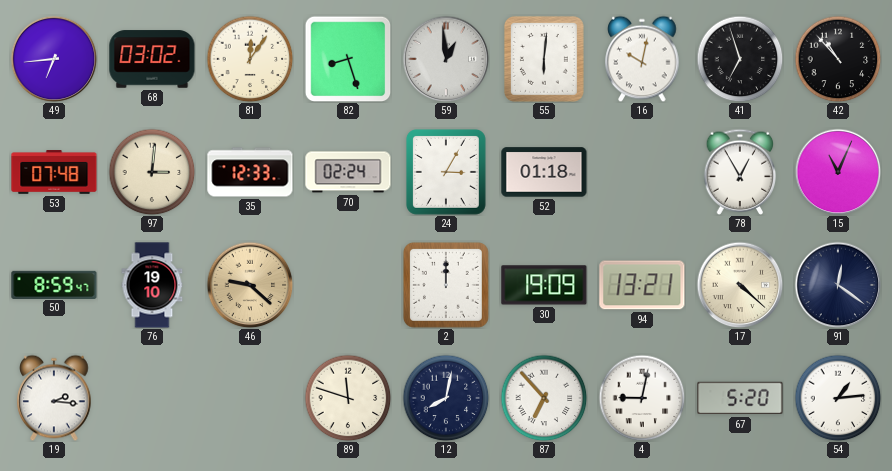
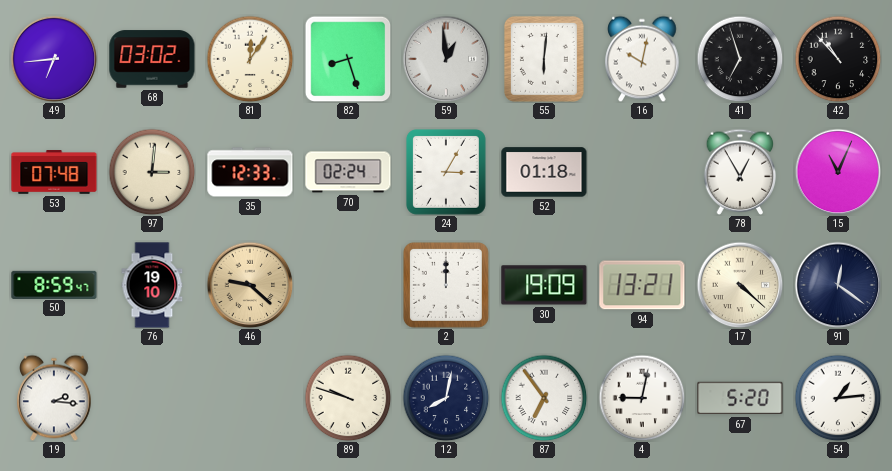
89: 11:48 -> 9:48 (348, 398)
87: 6:53 -> 6:54 (544, 398)
